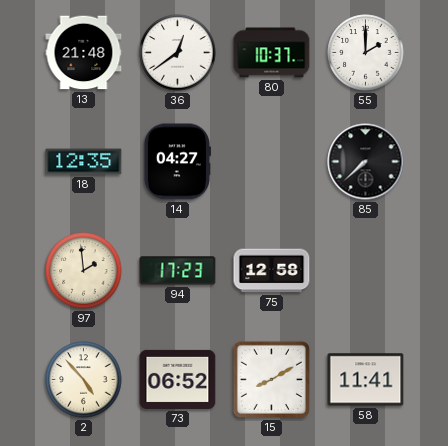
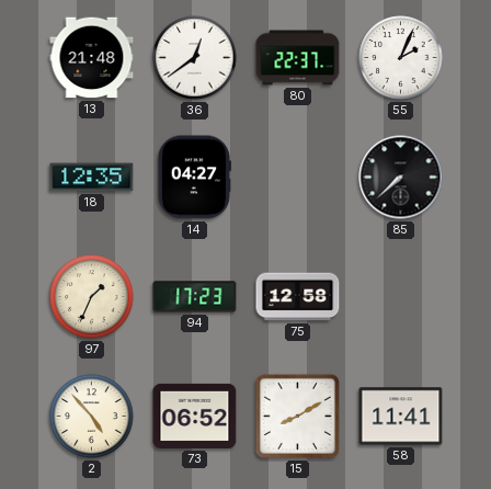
80: 10:37 -> 22:37 (298, 58)
55: 2:00 -> 2:04 (401, 58)
97: 1:59 -> 1:34 (92, 297)
